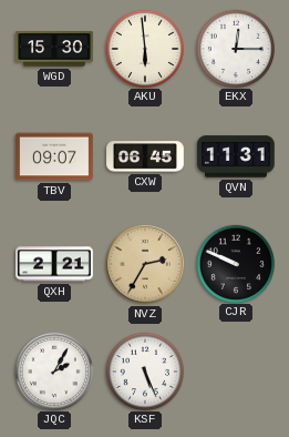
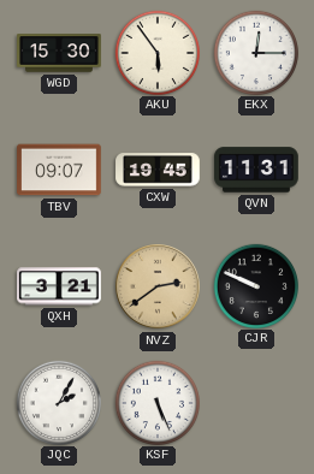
AKU: 5:59 -> 5:54 (156, 52)
CXW: 06:45 -> 19:45 (158, 170)
QXH: 2:21 -> 3:21 (59, 286)
NVZ: 2:35 -> 2:39 (158, 286)
